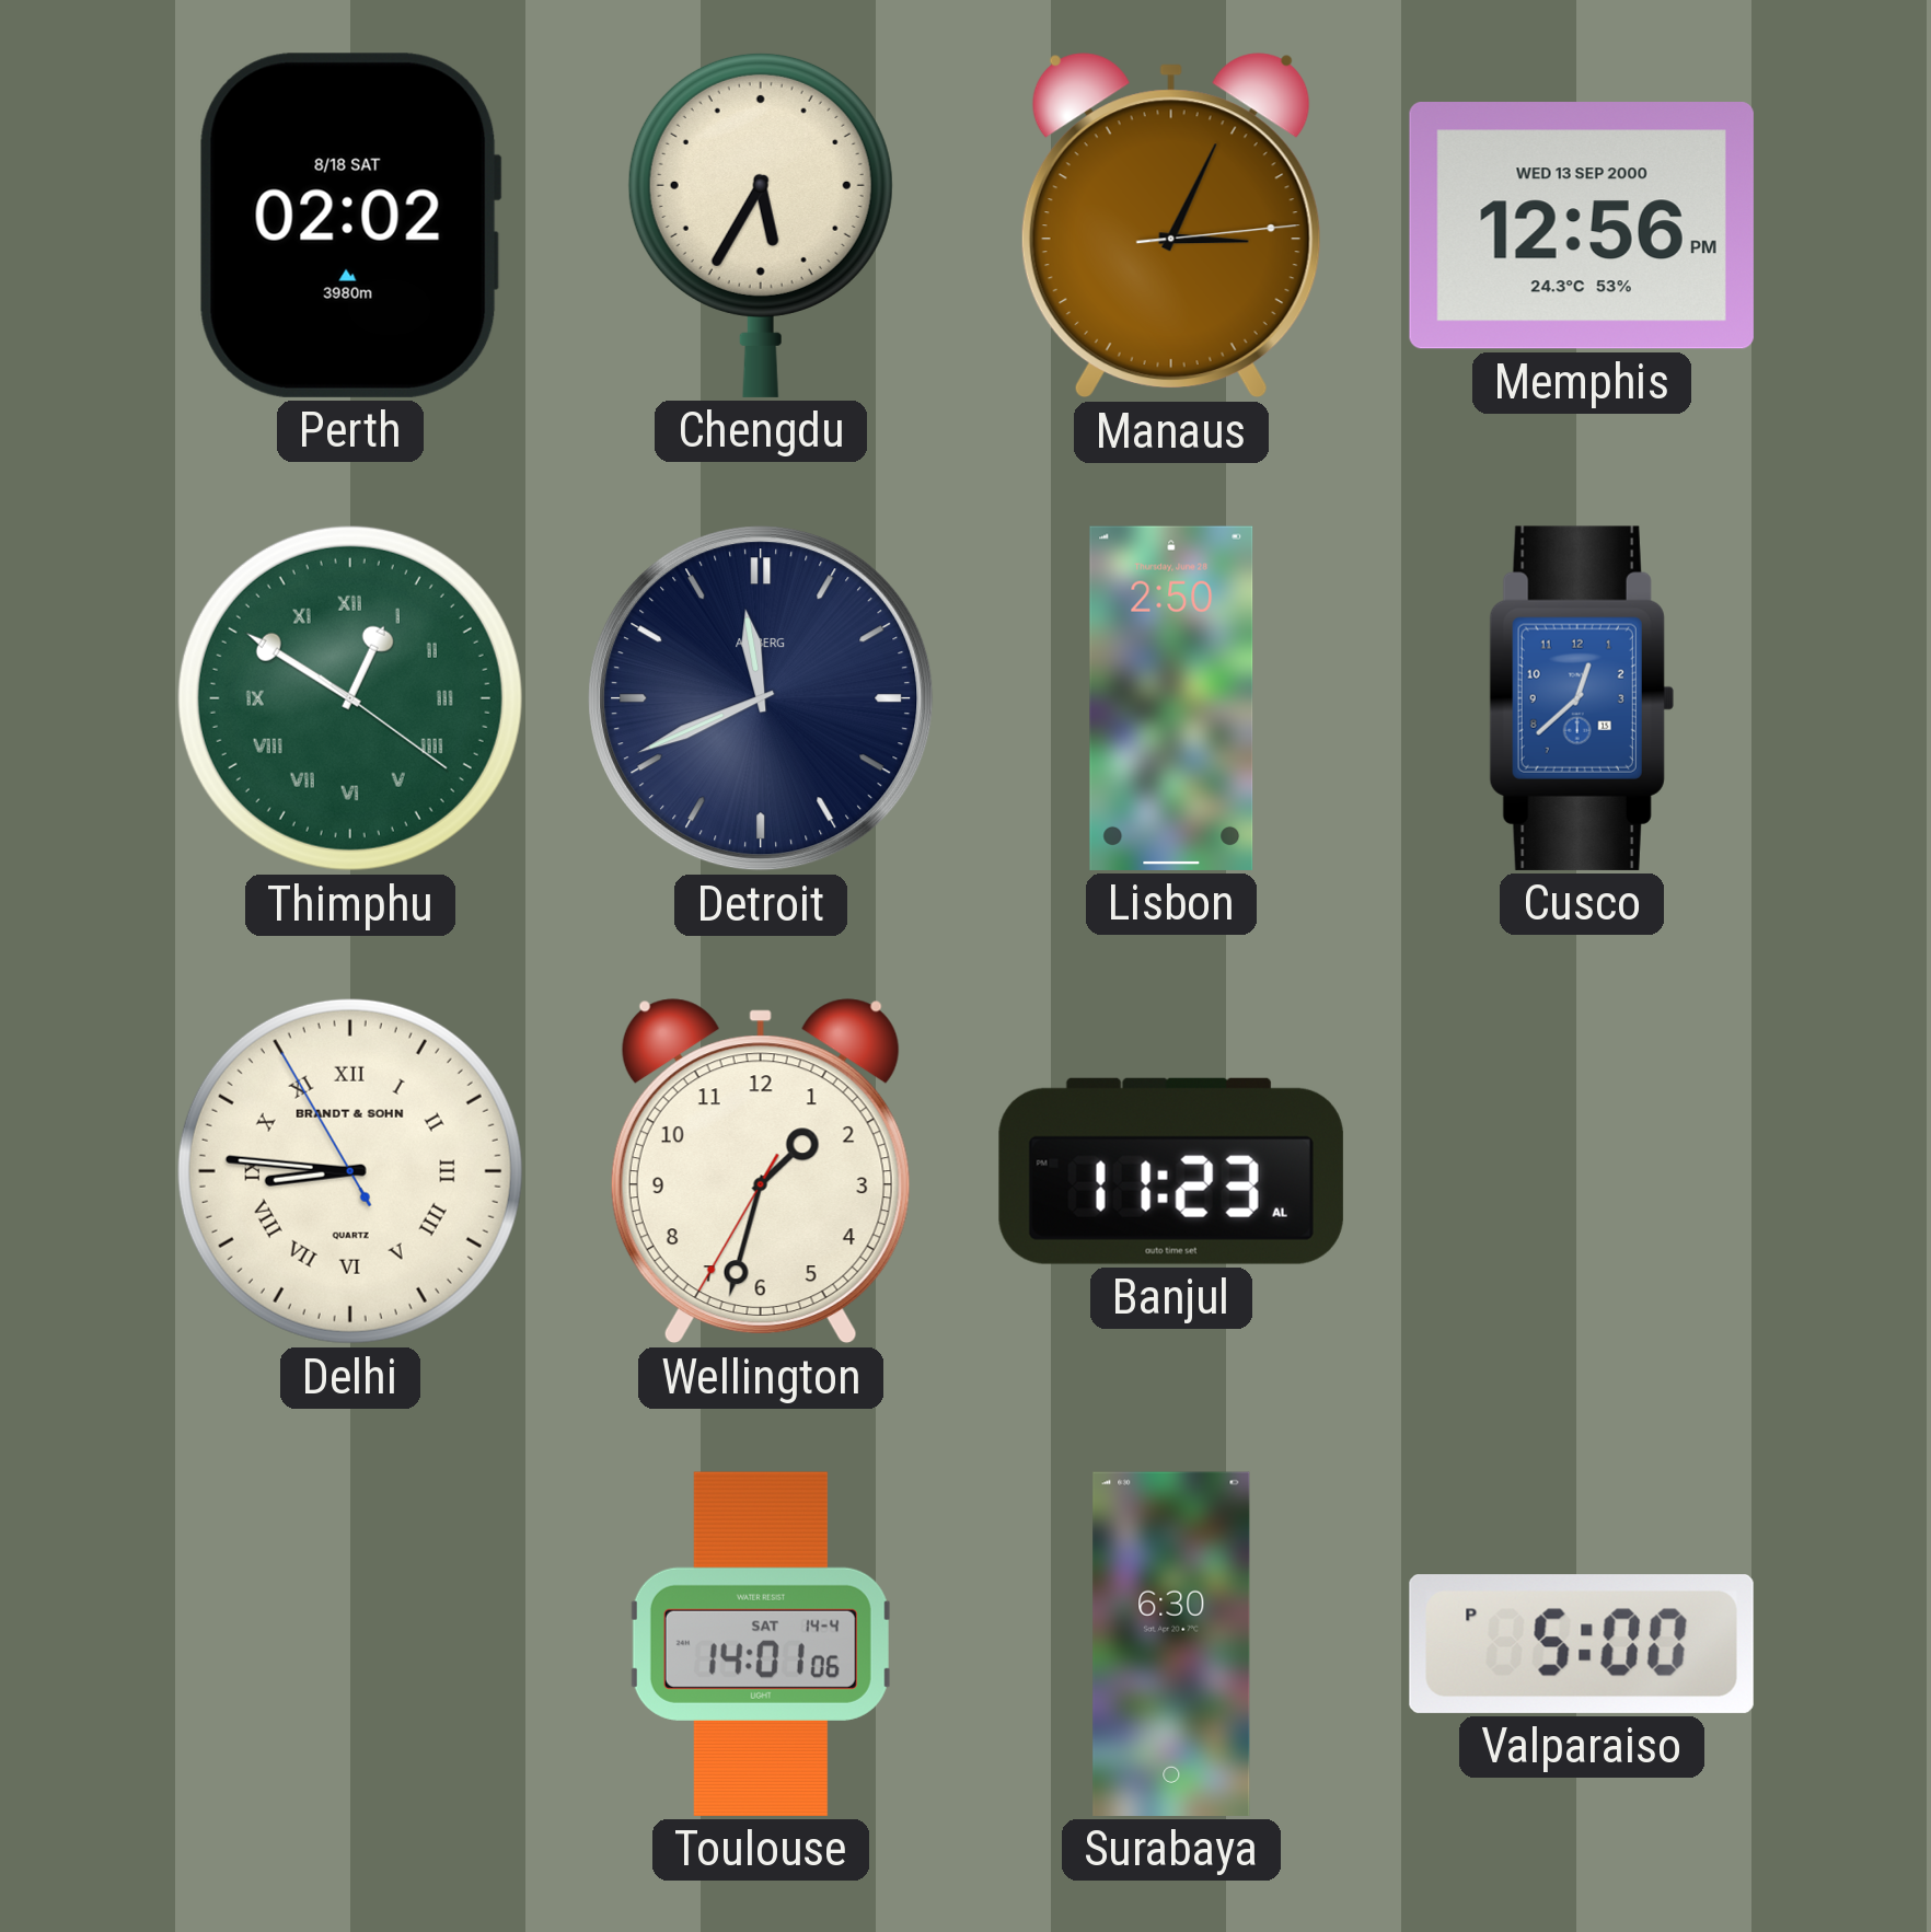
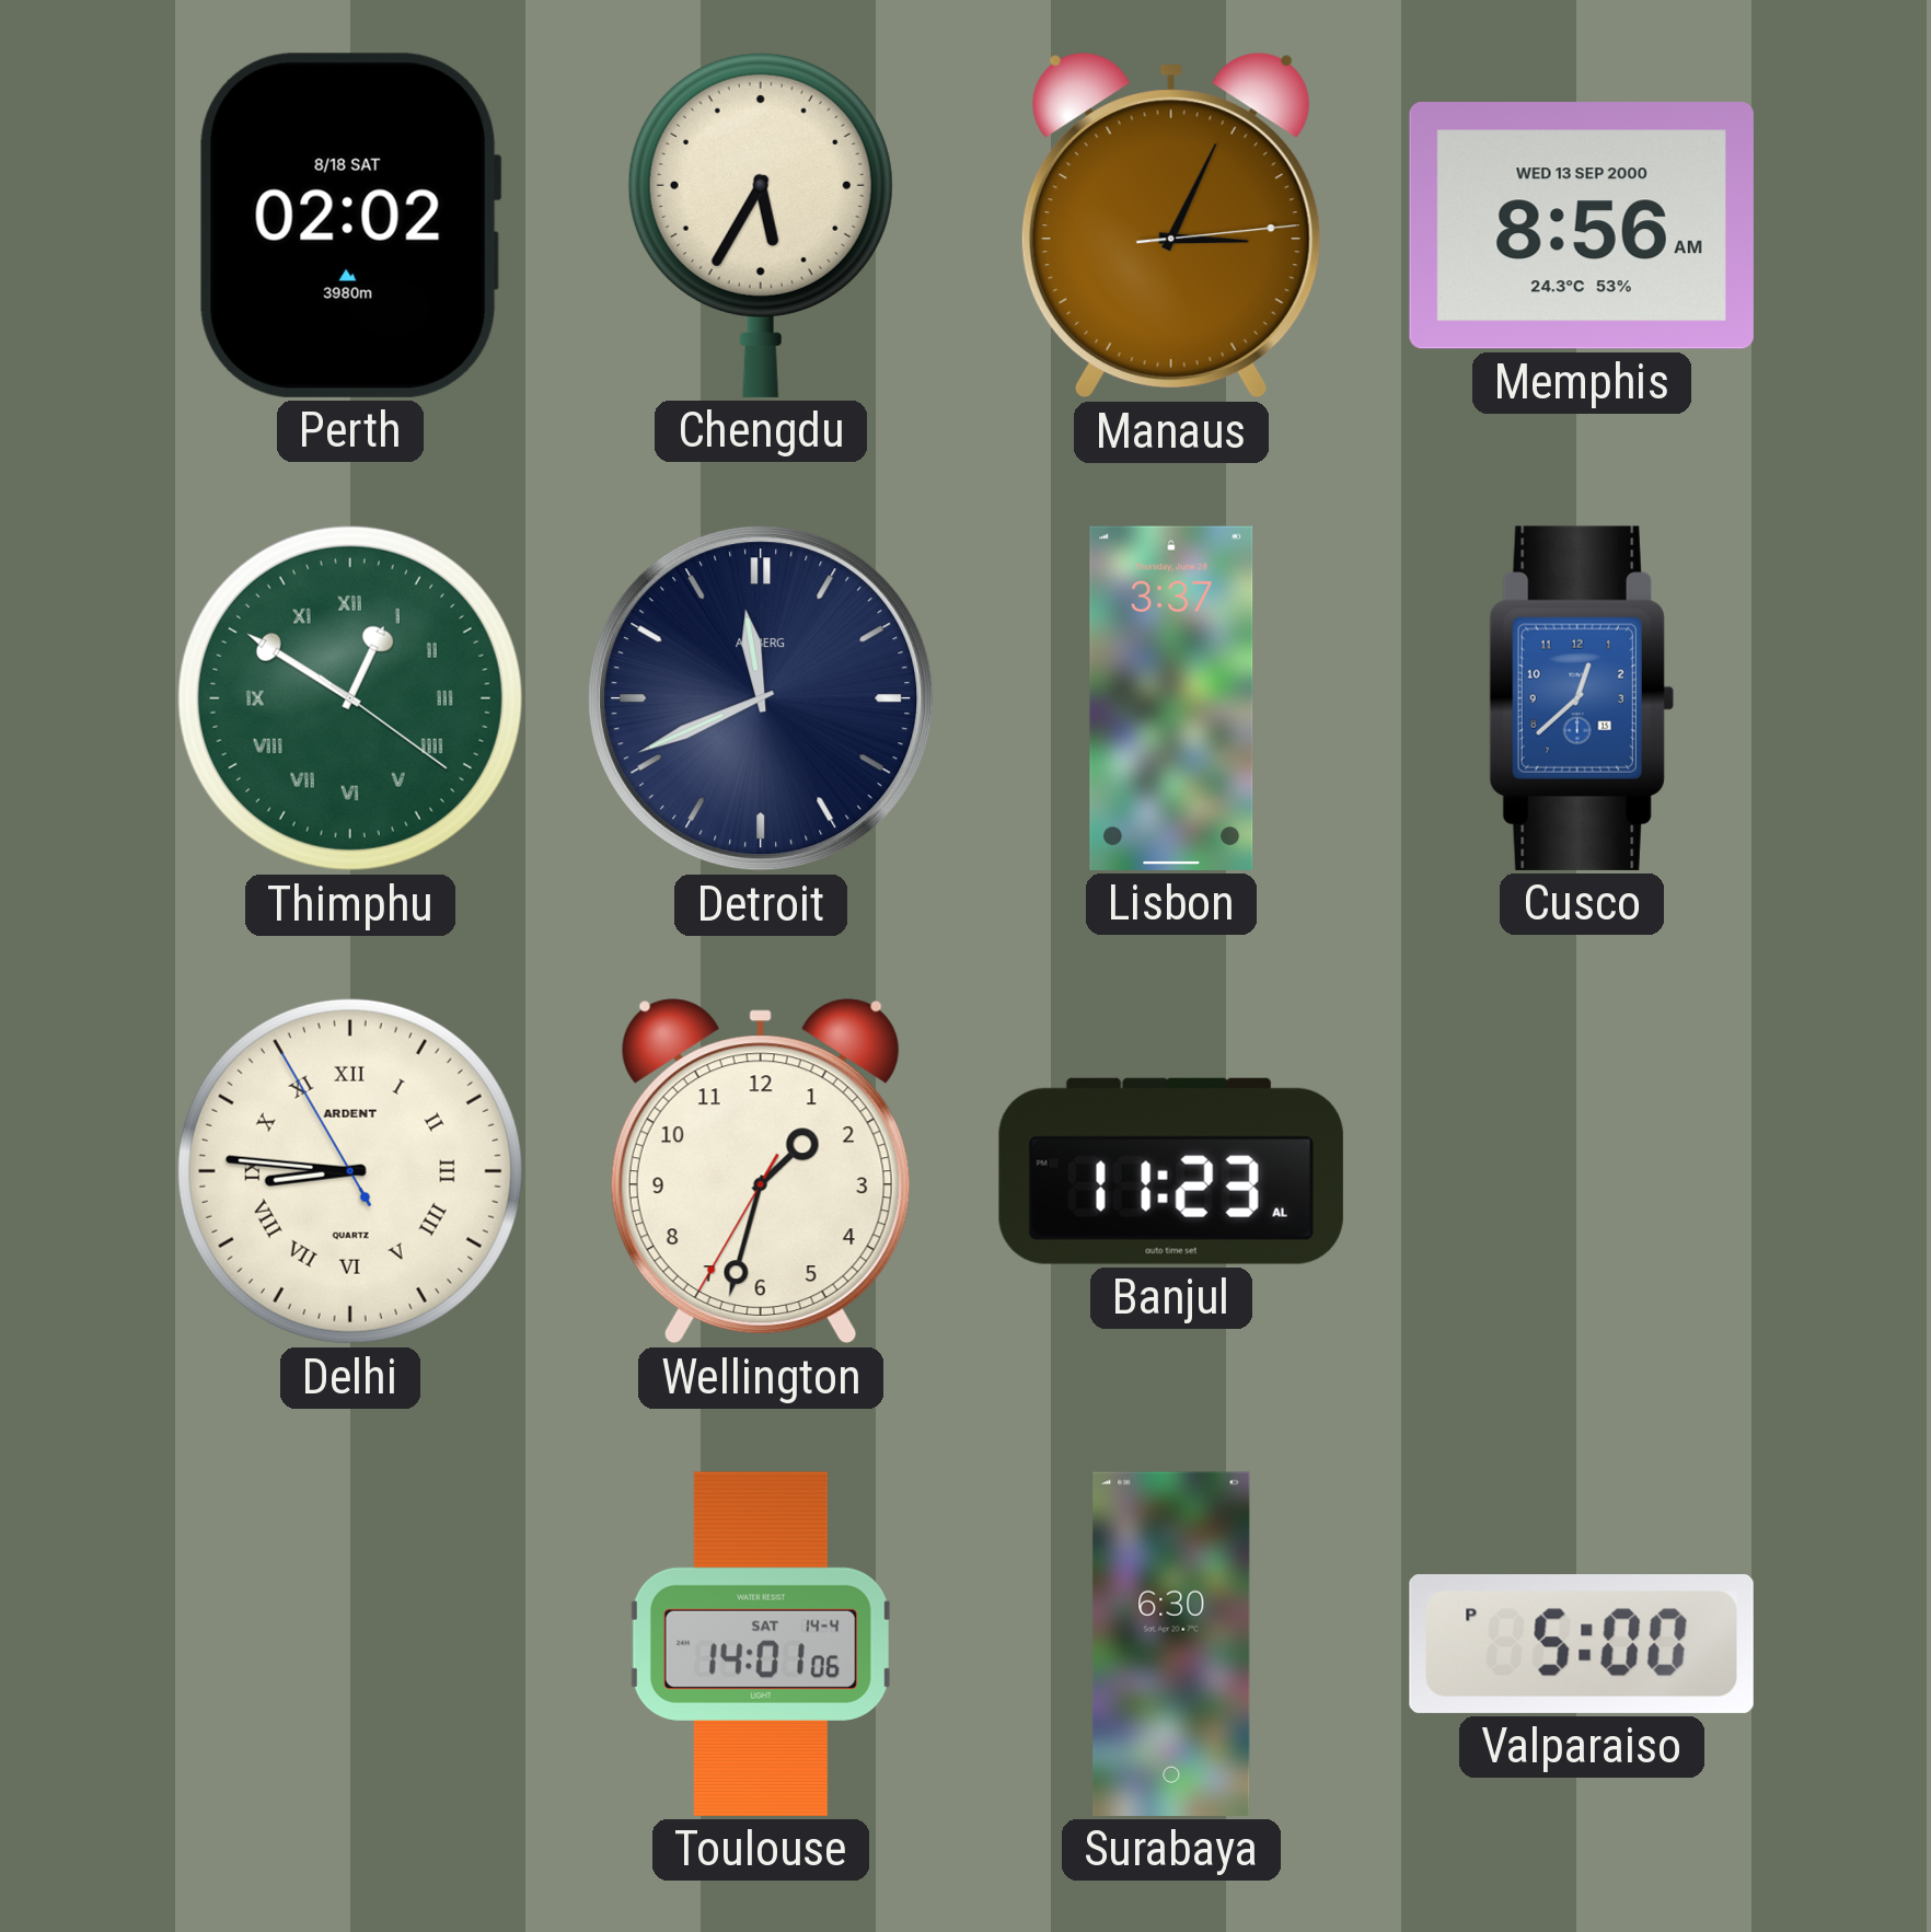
Memphis: 12:56 -> 8:56 (1582, 227)
Lisbon: 2:50 -> 3:37 (1171, 698)
Delhi brand: BRANDT & SOHN -> ARDENT (350, 1171)
